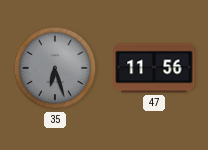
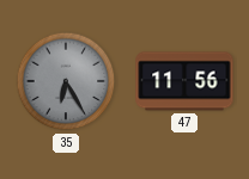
35: 6:27 -> 6:25 (66, 81)
